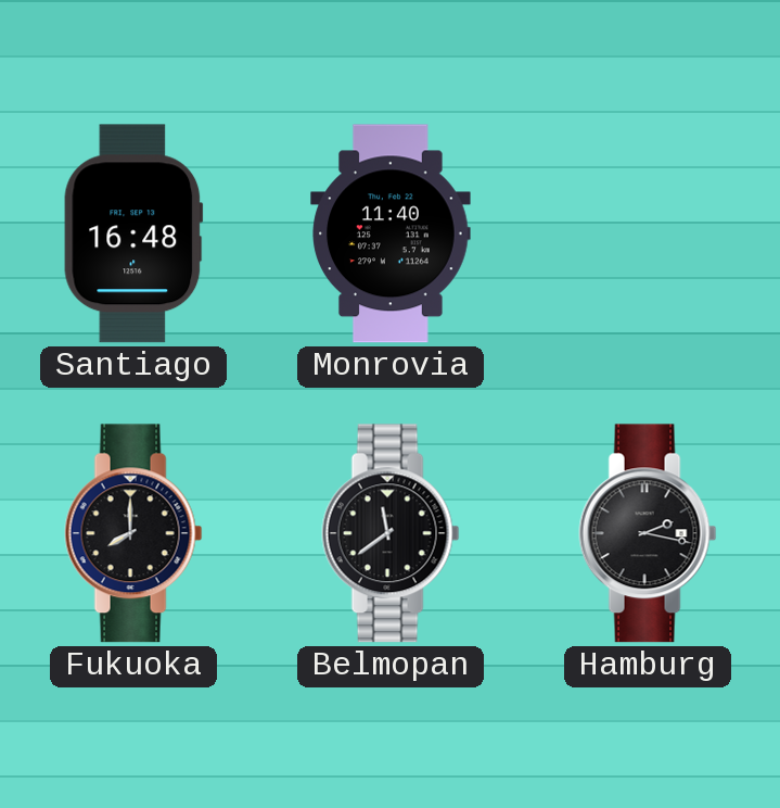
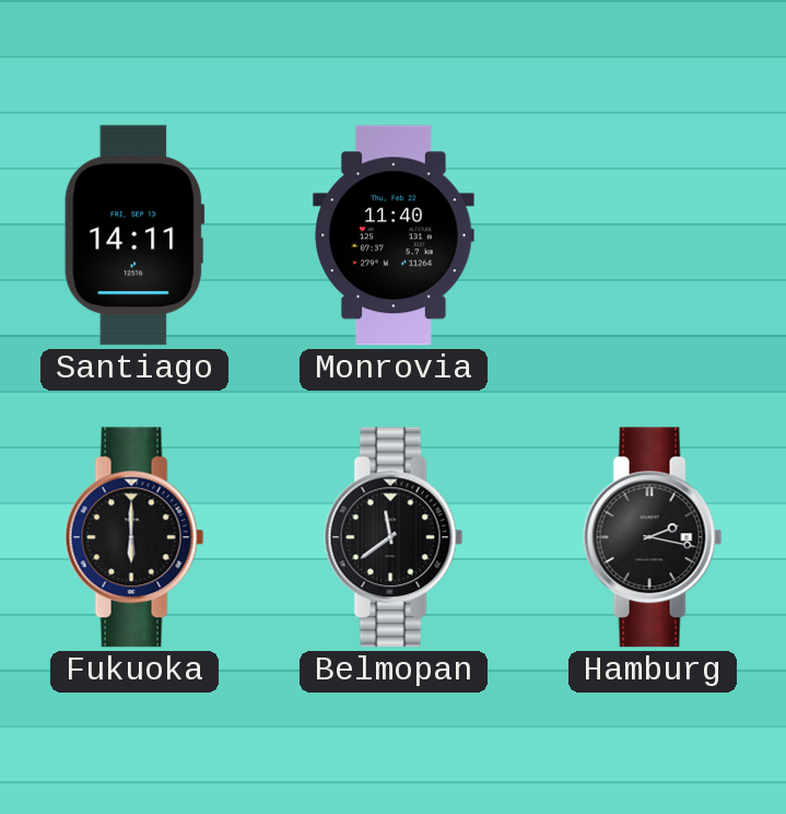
Santiago: 16:48 -> 14:11 (134, 235)
Fukuoka: 8:00 -> 6:00 (134, 537)
